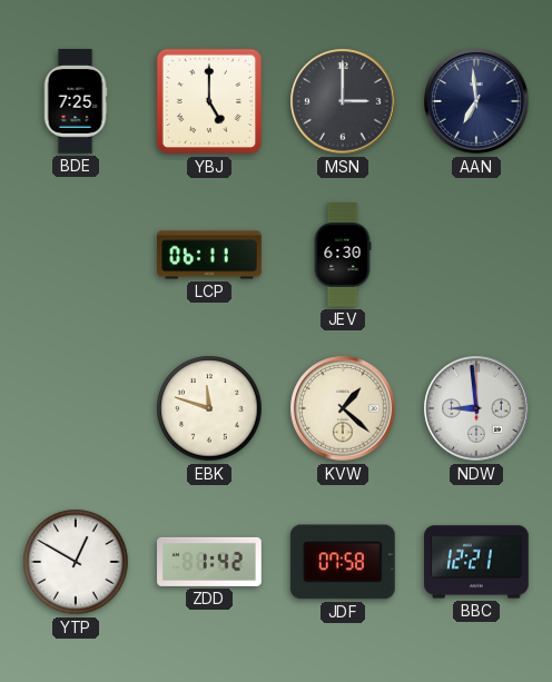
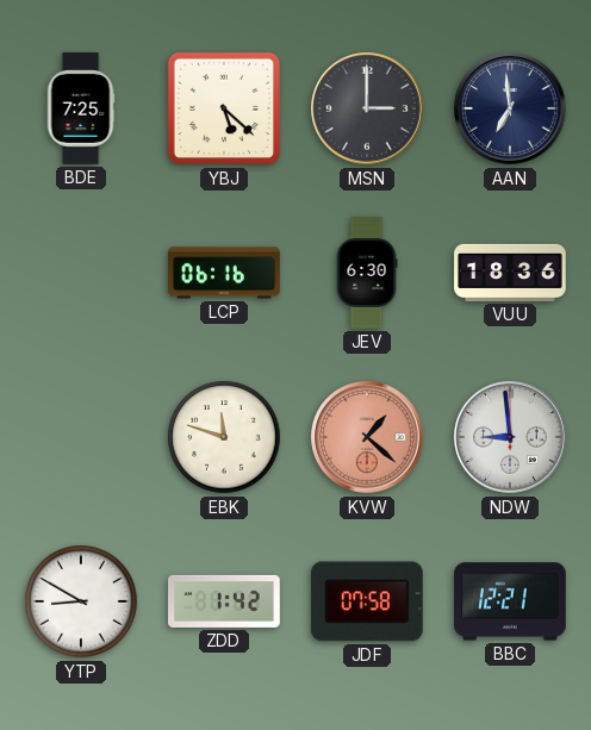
YBJ: 5:00 -> 5:22 (224, 108)
LCP: 06:11 -> 06:16 (224, 273)
VUU: none -> 18:36 (510, 273)
KVW dial: cream -> salmon (367, 437)
YTP: 12:50 -> 8:50 (81, 601)
